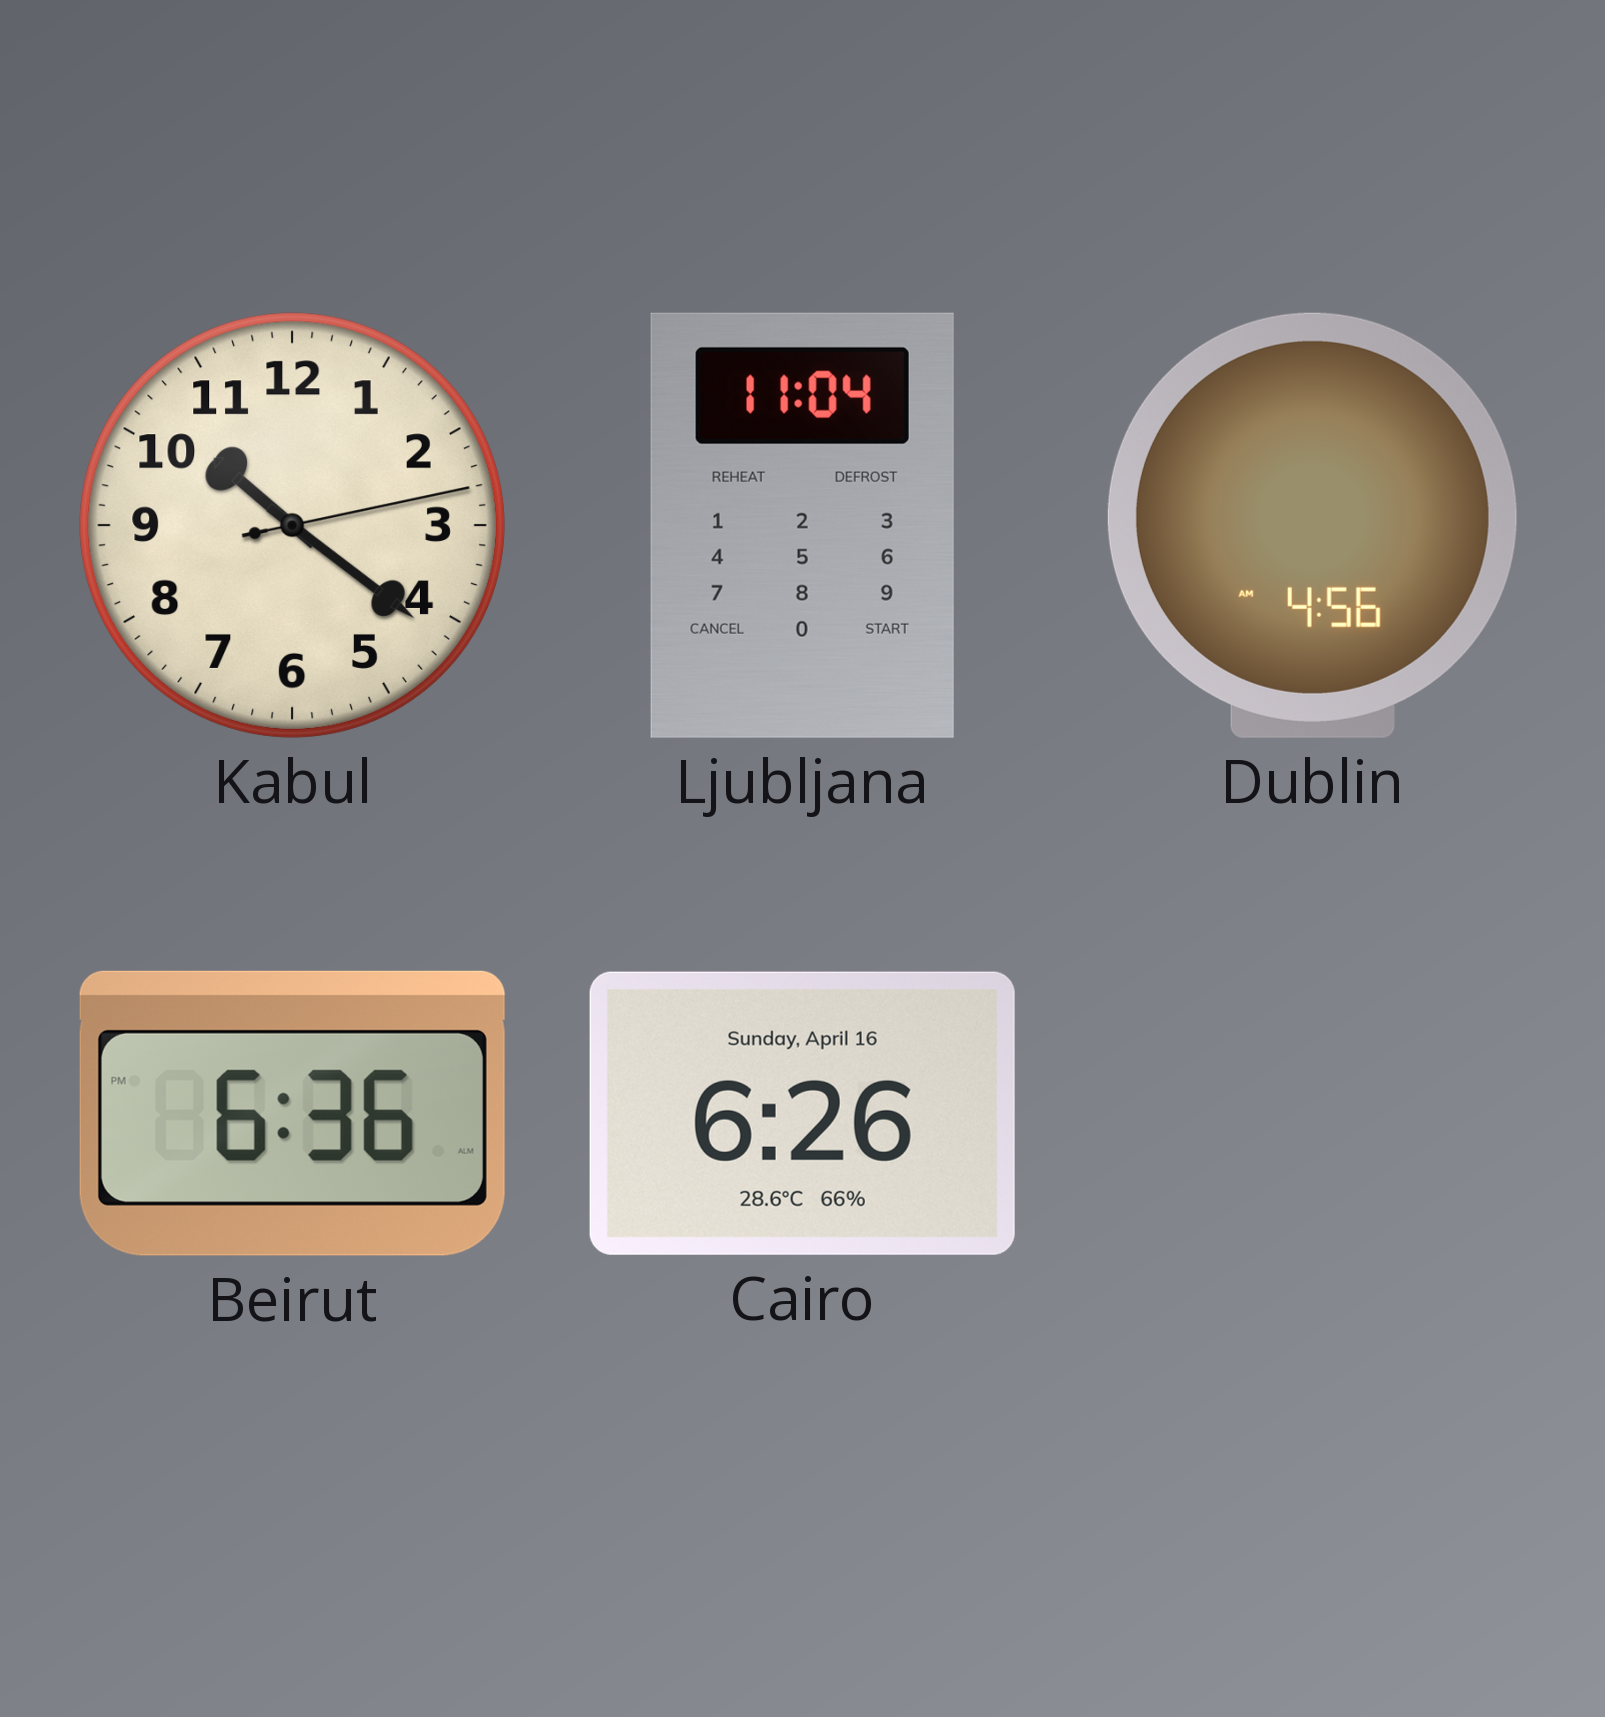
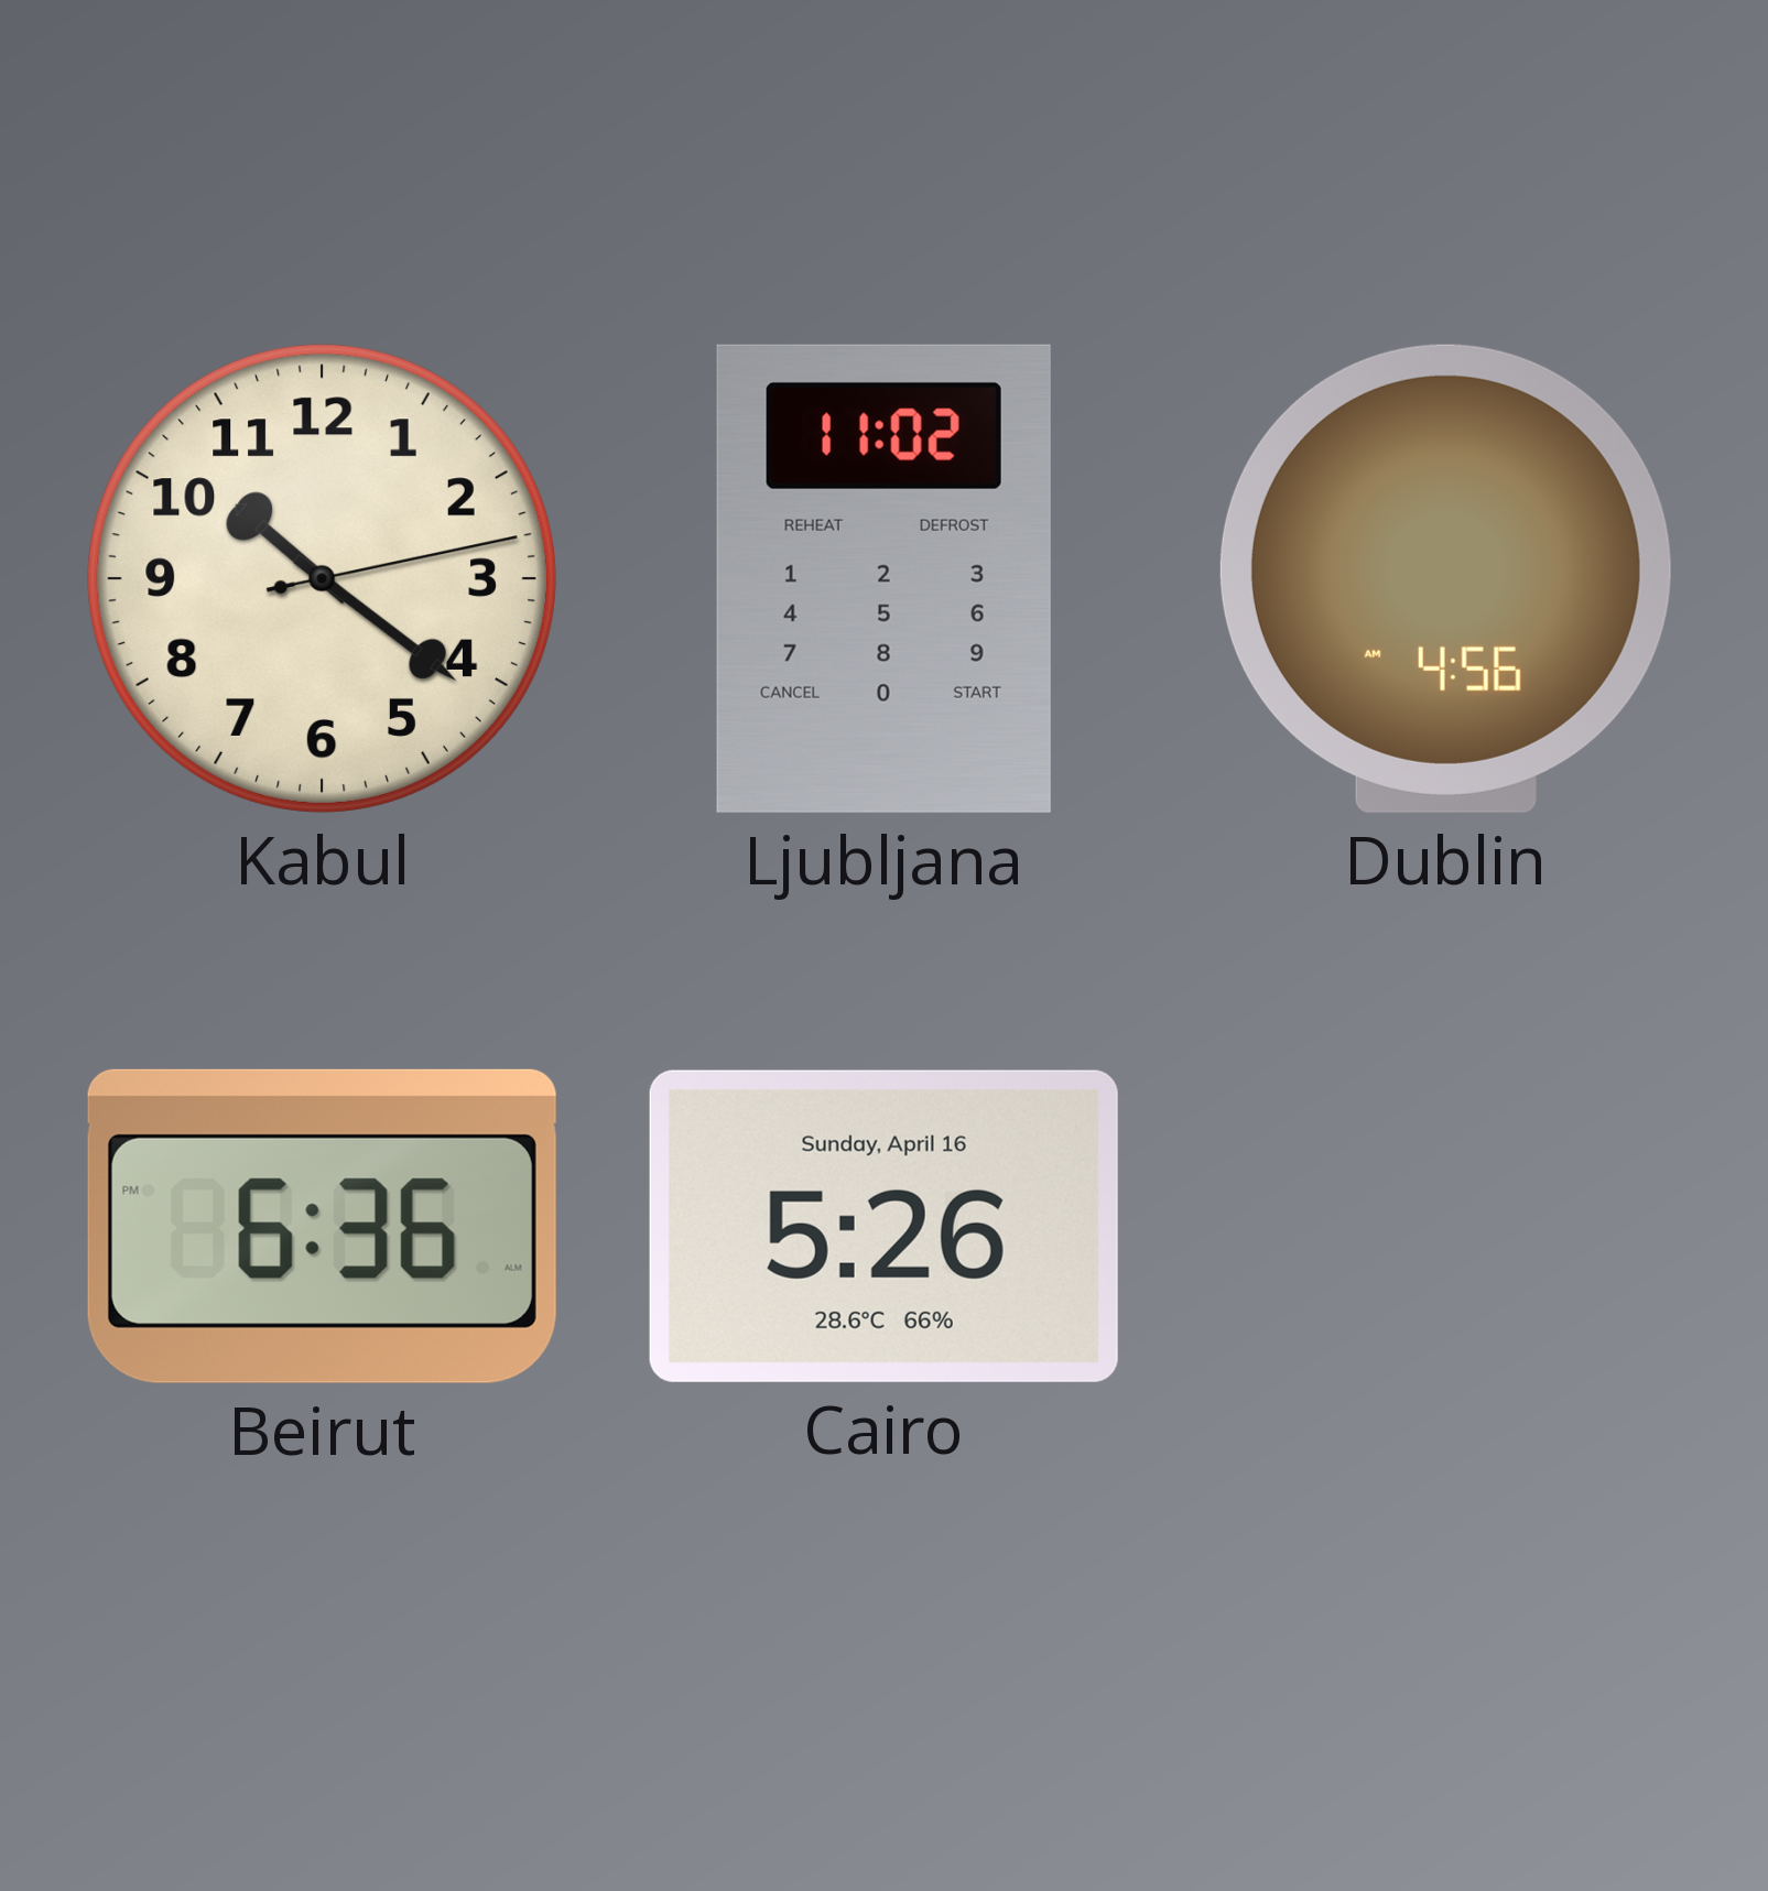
Ljubljana: 11:04 -> 11:02 (883, 578)
Cairo: 6:26 -> 5:26 (883, 1226)
